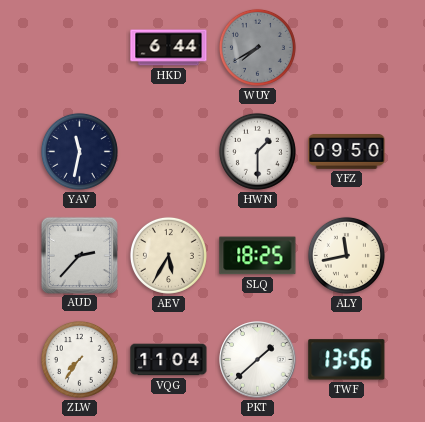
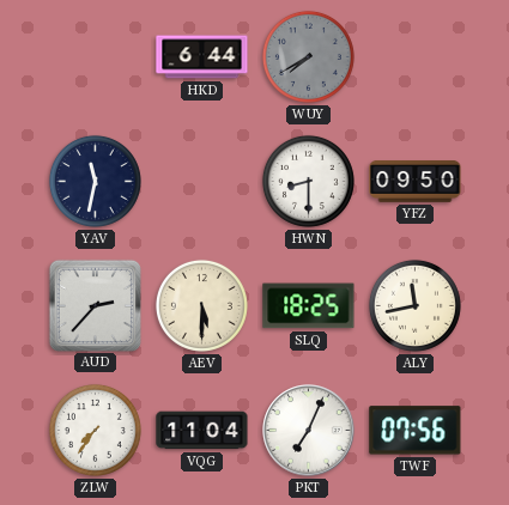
HWN: 1:30 -> 8:30 (308, 181)
AEV: 5:35 -> 5:30 (201, 305)
PKT: 1:38 -> 7:04 (309, 431)
TWF: 13:56 -> 07:56 (416, 431)
